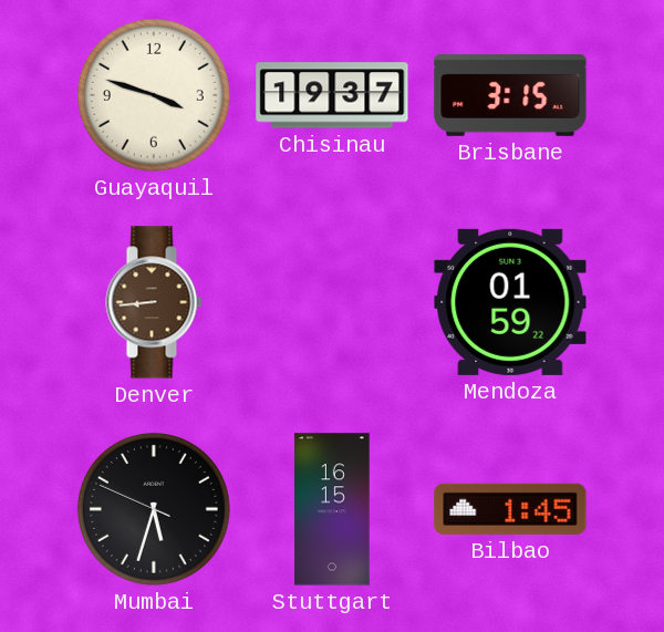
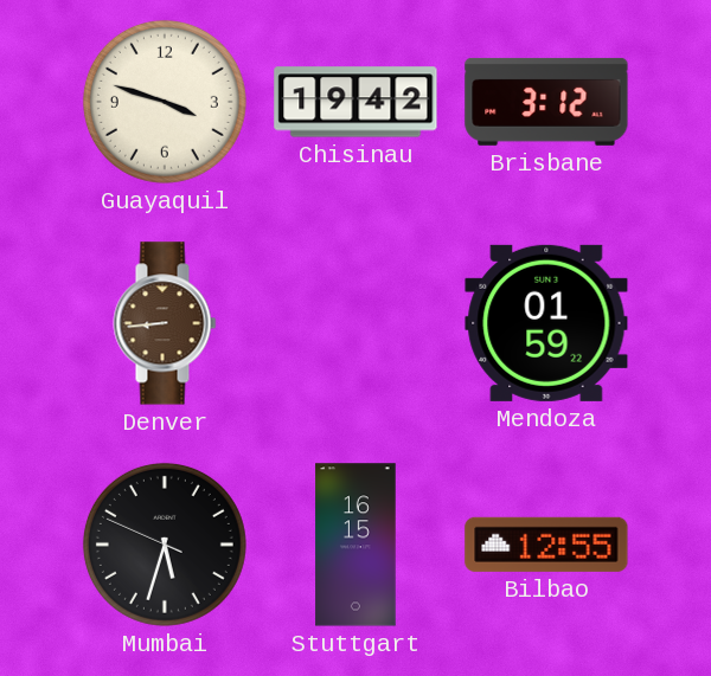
Chisinau: 19:37 -> 19:42 (355, 102)
Brisbane: 3:15 -> 3:12 (546, 102)
Bilbao: 1:45 -> 12:55 (546, 545)
